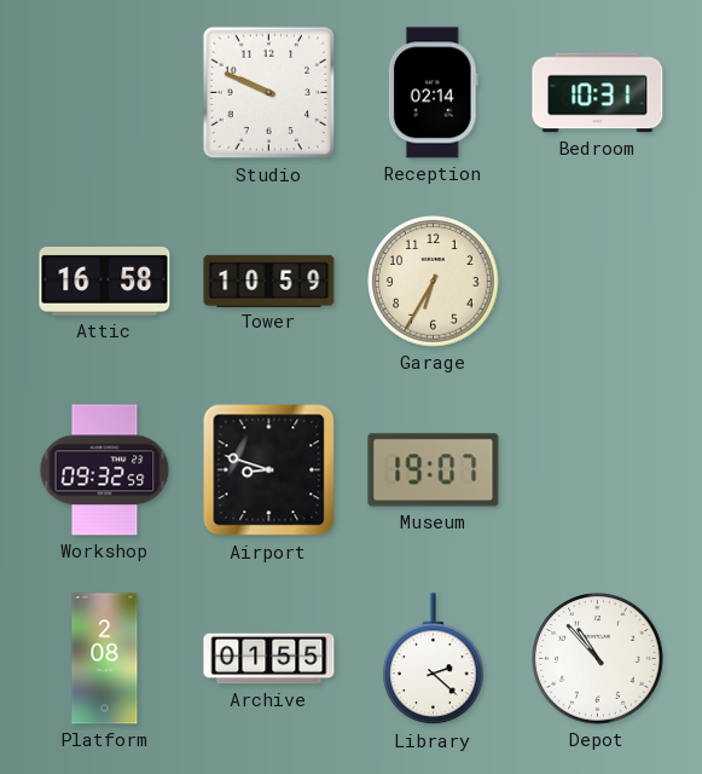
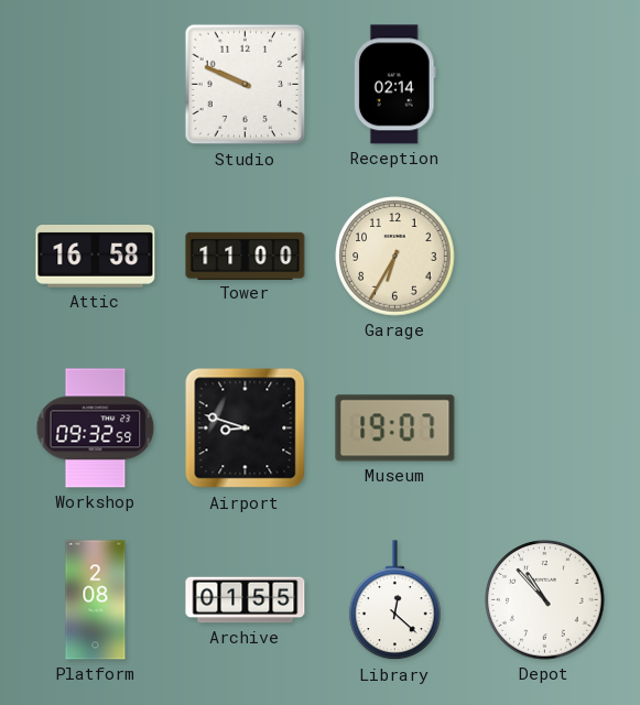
Bedroom: 10:31 -> none (598, 93)
Tower: 10:59 -> 11:00 (246, 256)
Library: 2:22 -> 12:22 (395, 600)
